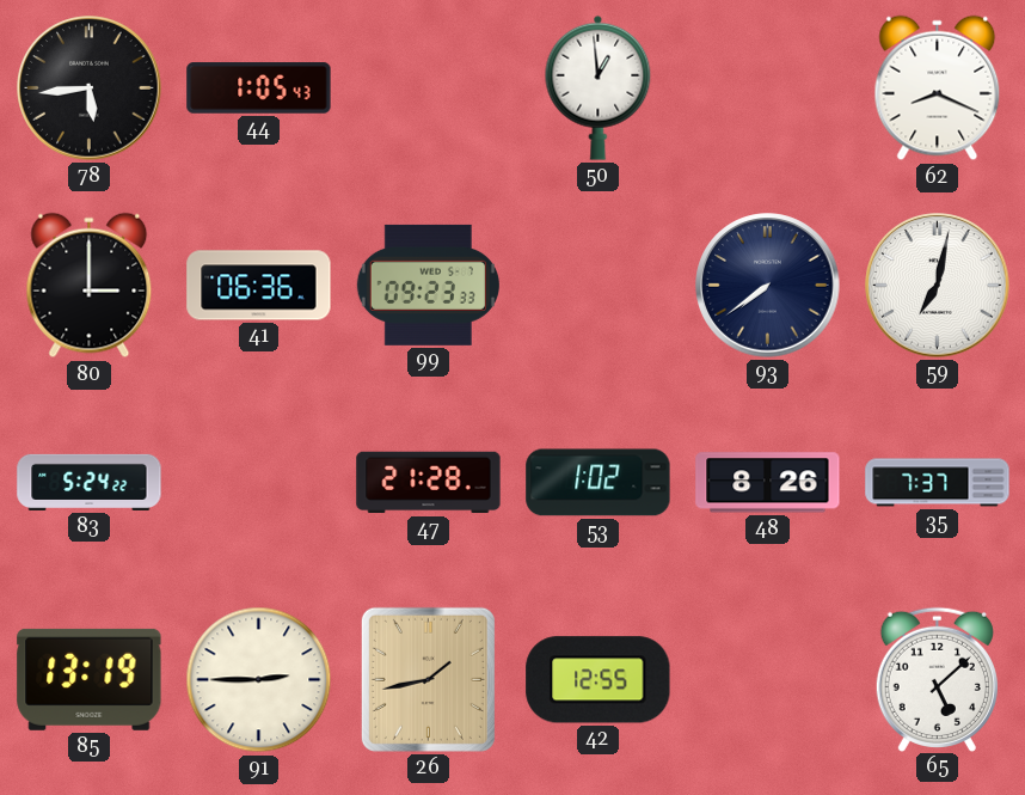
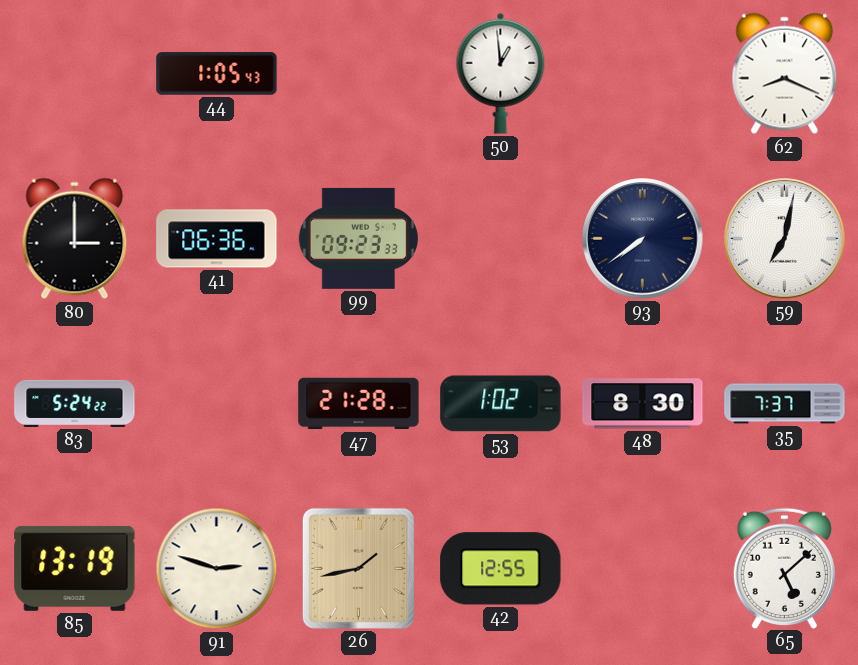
78: 5:44 -> none (90, 88)
48: 8:26 -> 8:30 (643, 404)
91: 2:45 -> 2:48 (217, 569)
